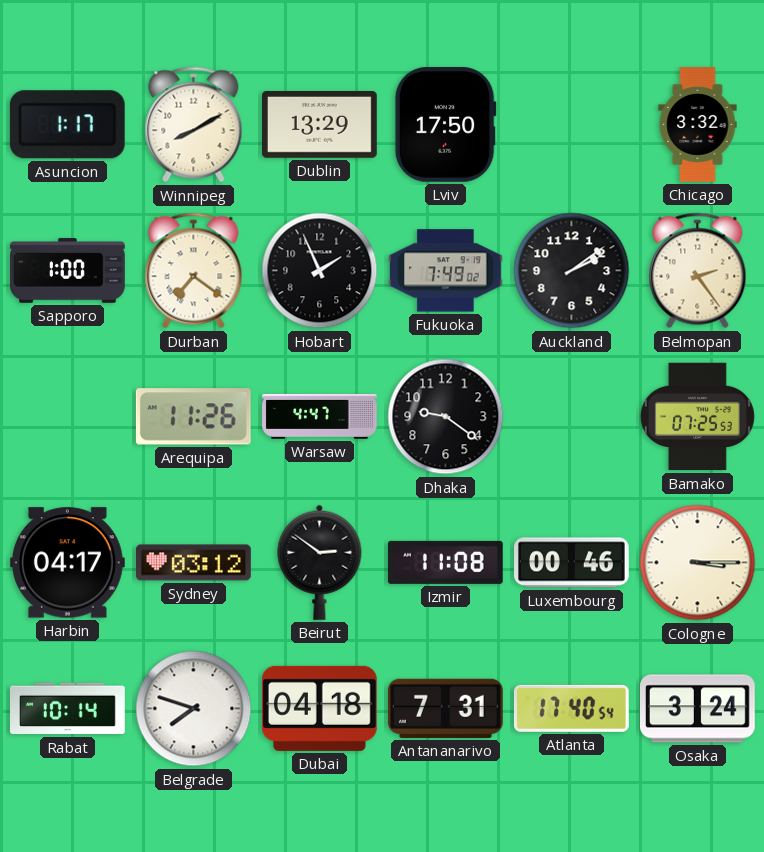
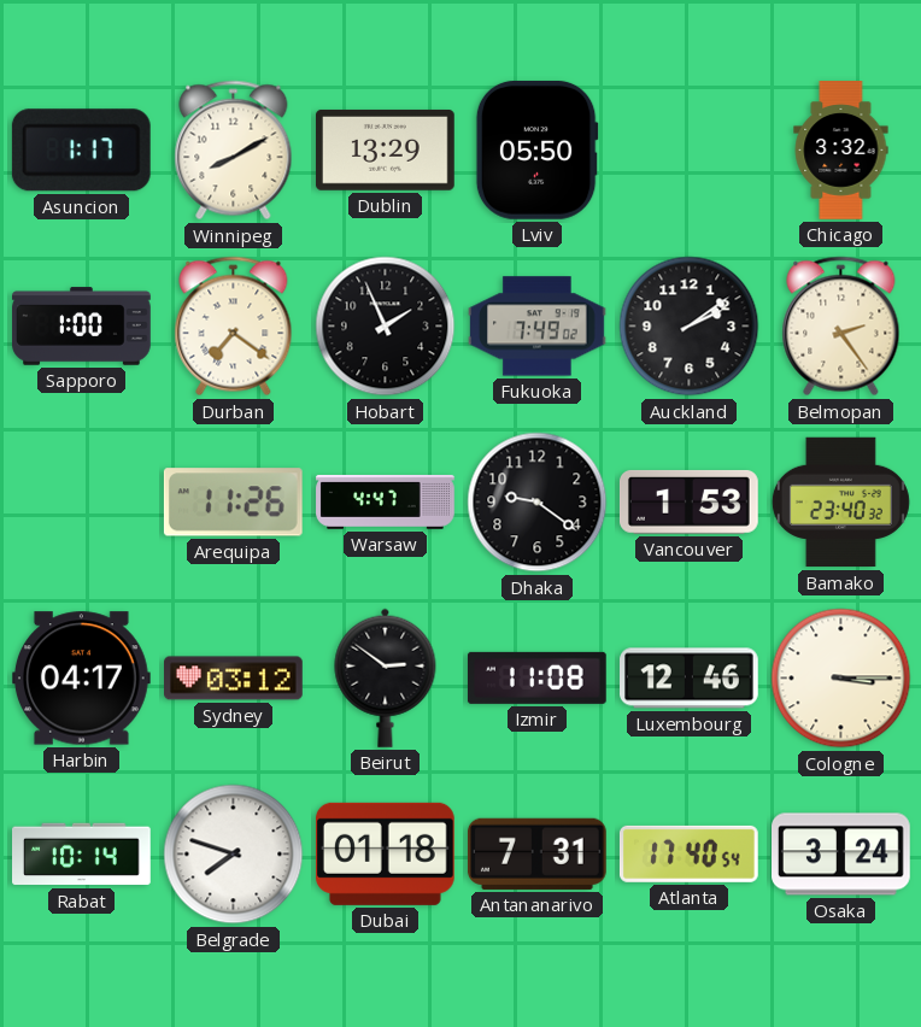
Lviv: 17:50 -> 05:50 (536, 149)
Vancouver: none -> 1:53 (690, 501)
Bamako: 07:25 -> 23:40 (840, 503)
Luxembourg: 00:46 -> 12:46 (690, 679)
Dubai: 04:18 -> 01:18 (385, 853)
